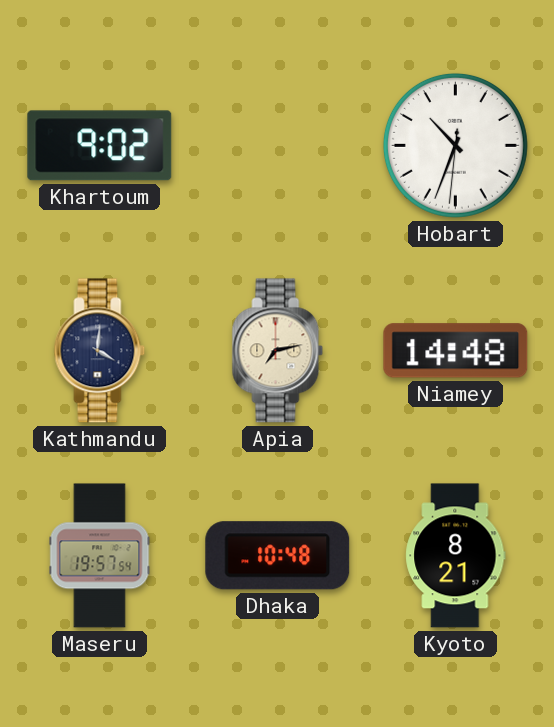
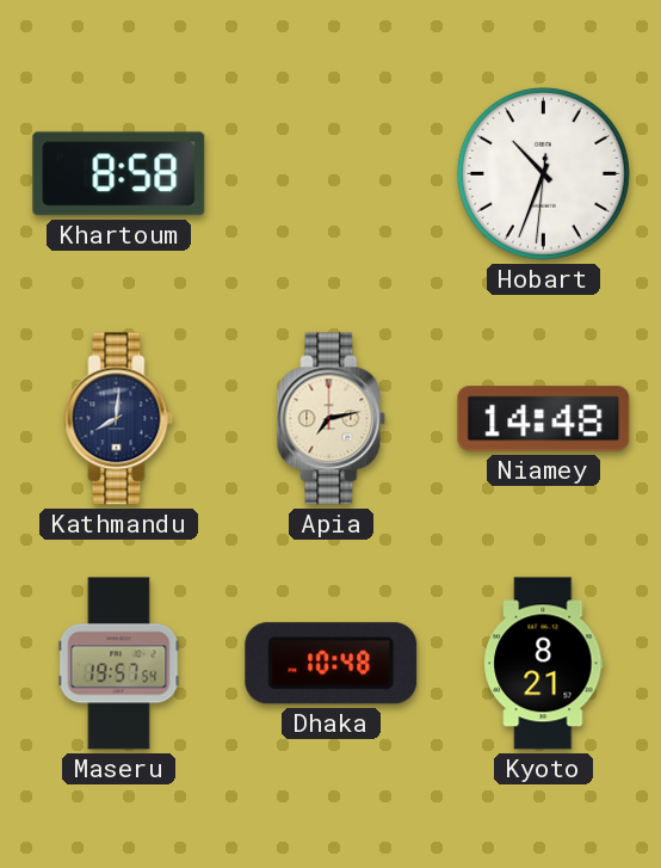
Khartoum: 9:02 -> 8:58 (119, 174)
Kathmandu: 4:01 -> 8:01 (119, 419)
